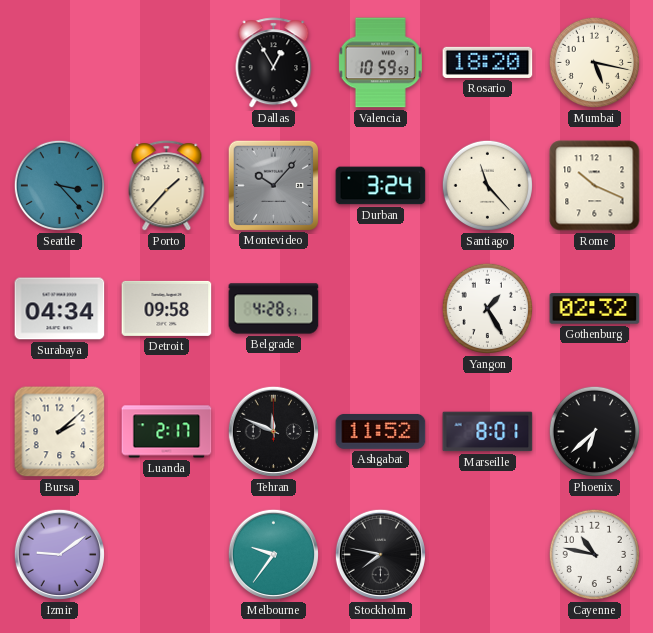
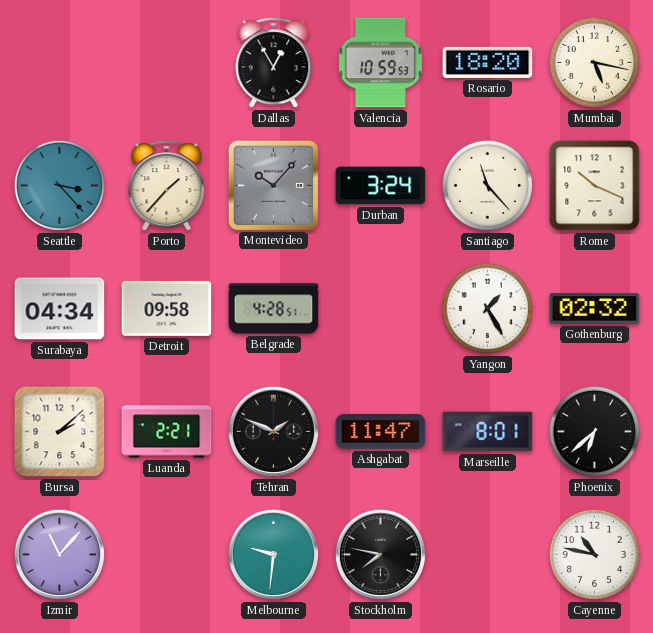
Luanda: 2:17 -> 2:21 (167, 432)
Tehran: 11:49 -> 1:49 (273, 431)
Ashgabat: 11:52 -> 11:47 (381, 431)
Izmir: 9:09 -> 11:07 (59, 554)
Melbourne: 9:36 -> 9:31 (273, 554)
